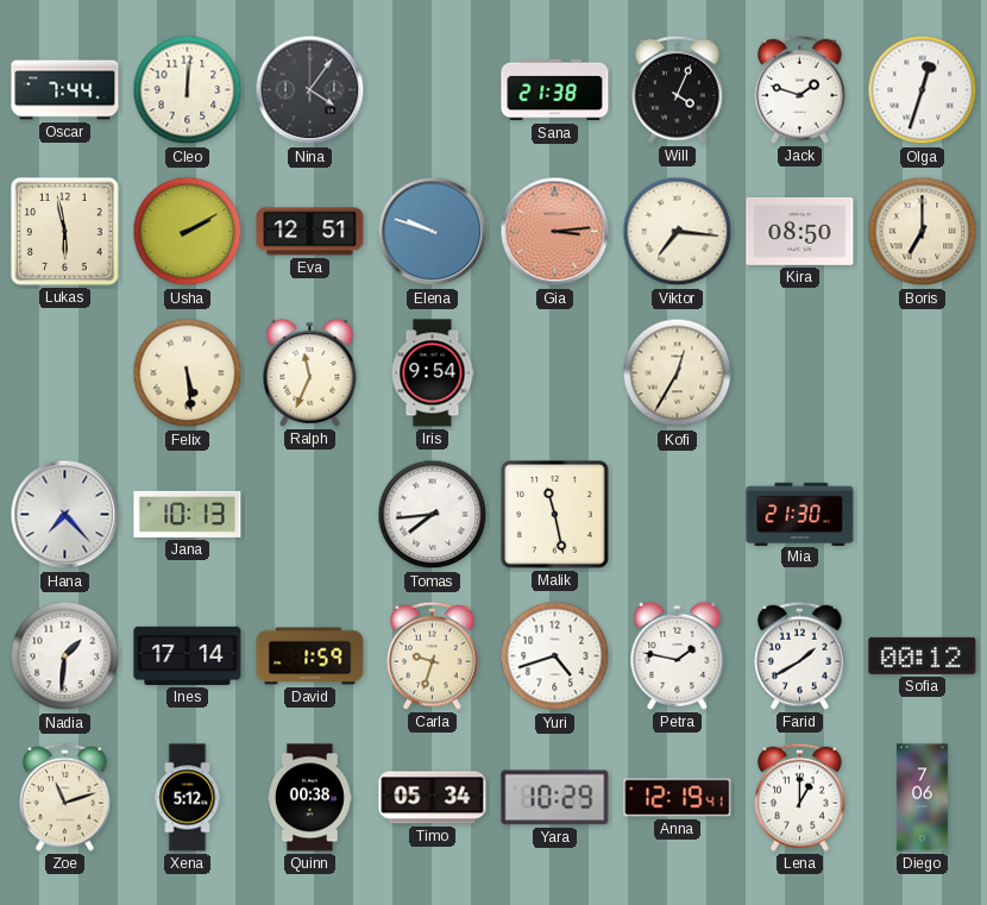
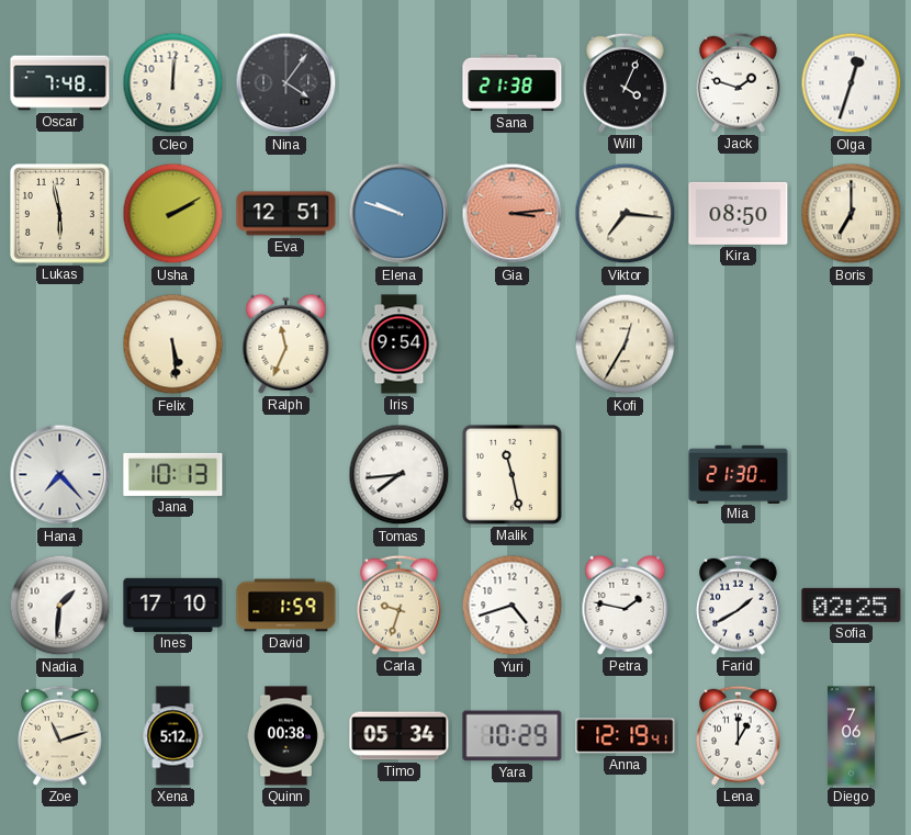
Oscar: 7:44 -> 7:48 (60, 83)
Ines: 17:14 -> 17:10 (173, 605)
Sofia: 00:12 -> 02:25 (852, 605)
